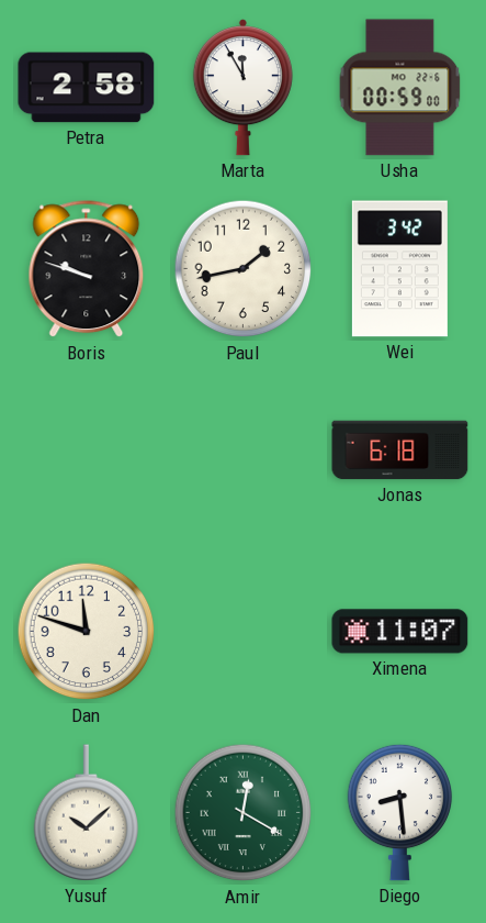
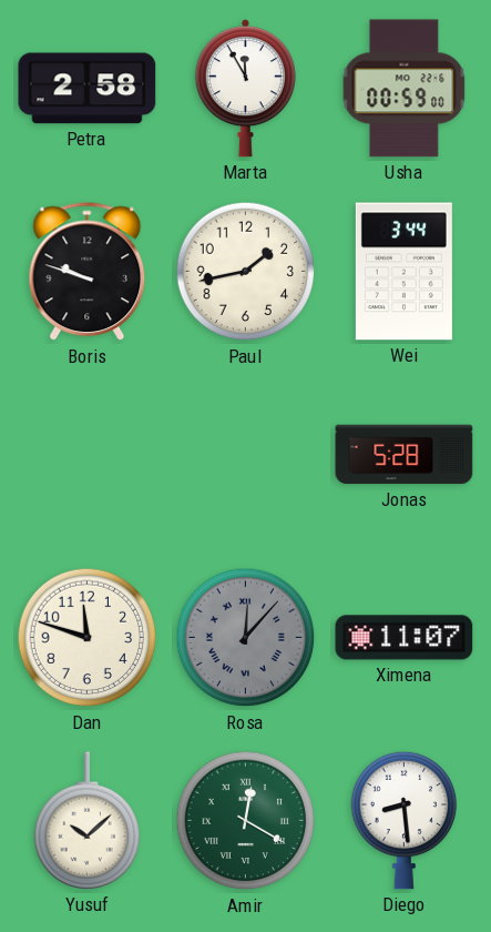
Wei: 3:42 -> 3:44 (403, 272)
Jonas: 6:18 -> 5:28 (405, 455)
Rosa: none -> 12:07 (246, 638)
